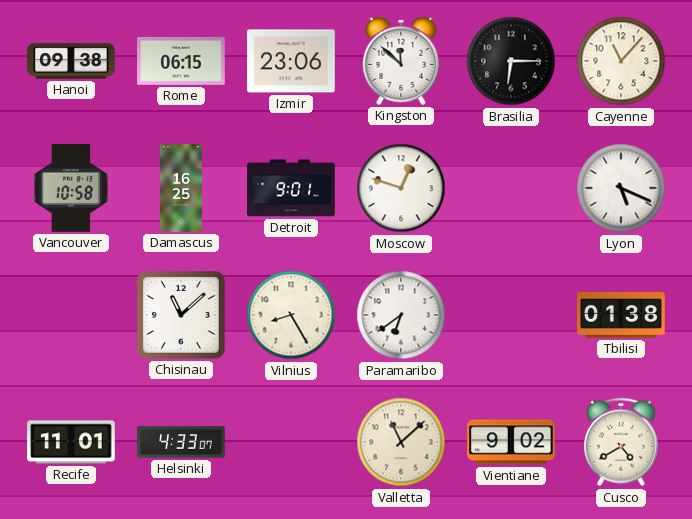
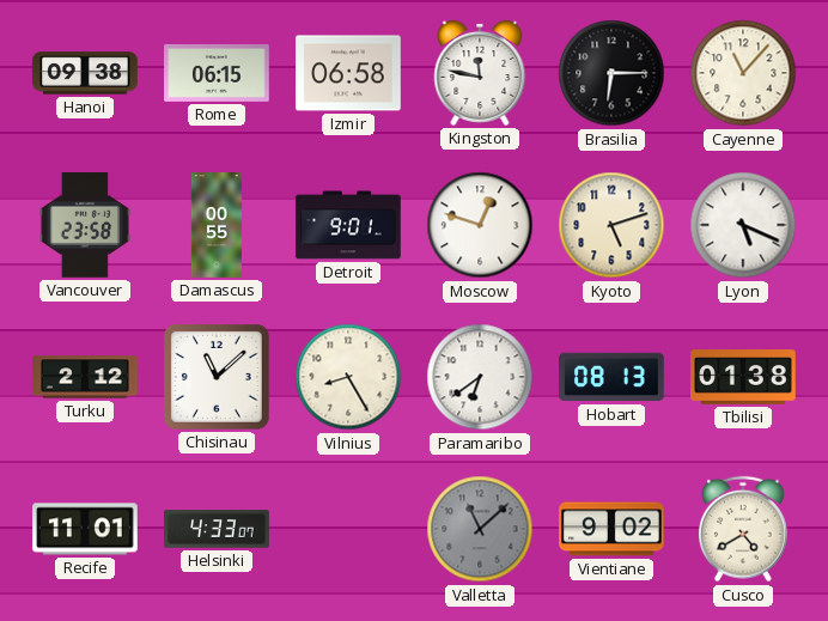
Izmir: 23:06 -> 06:58 (348, 73)
Kingston: 11:52 -> 11:47 (480, 73)
Vancouver: 10:58 -> 23:58 (84, 225)
Damascus: 16:25 -> 00:55 (217, 225)
Kyoto: none -> 5:12 (611, 225)
Turku: none -> 2:12 (85, 377)
Hobart: none -> 08:13 (611, 377)
Valletta dial: cream -> grey (480, 529)
